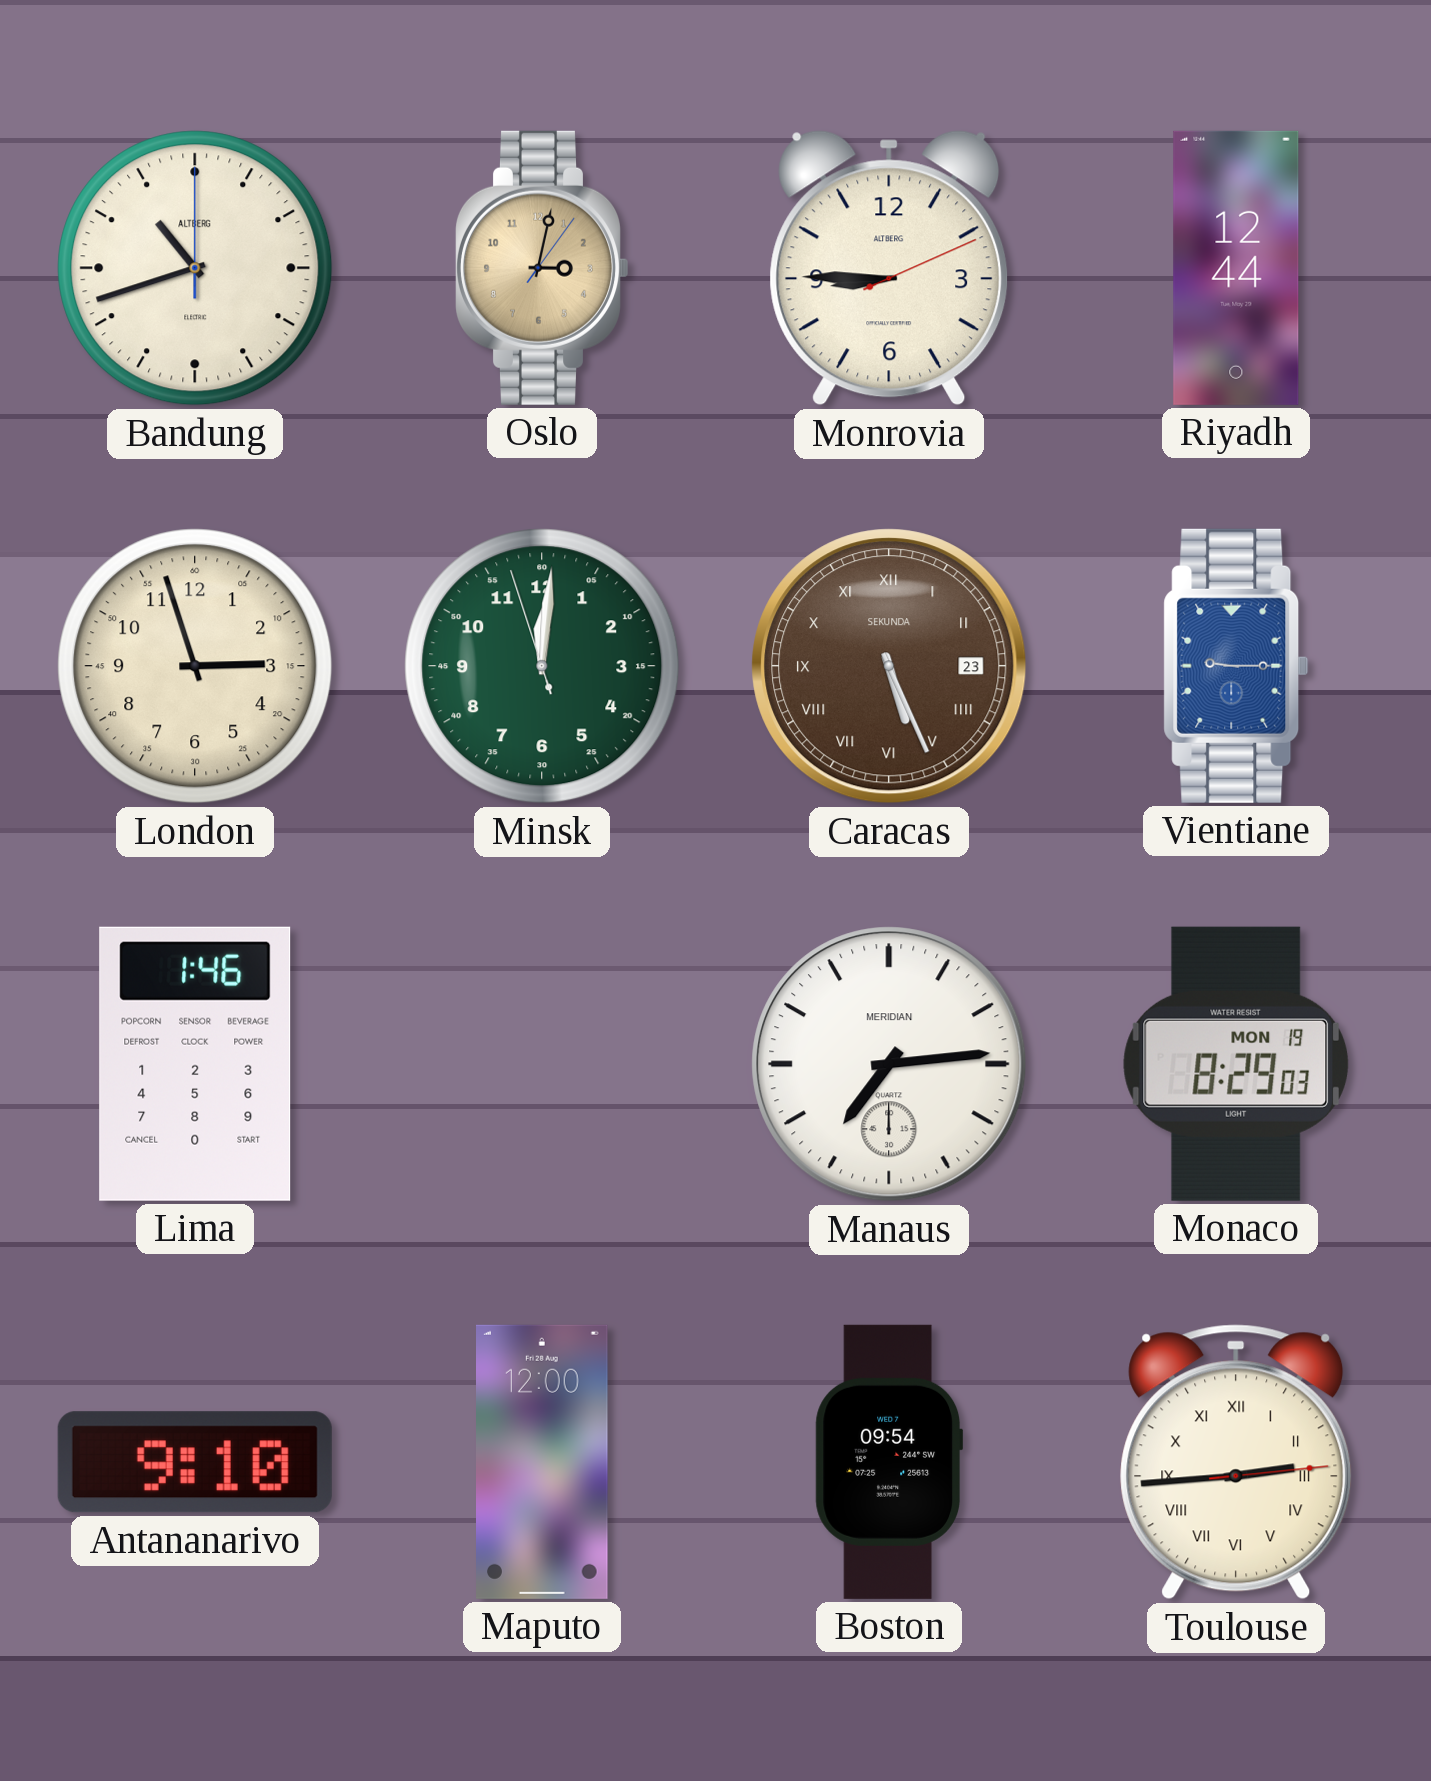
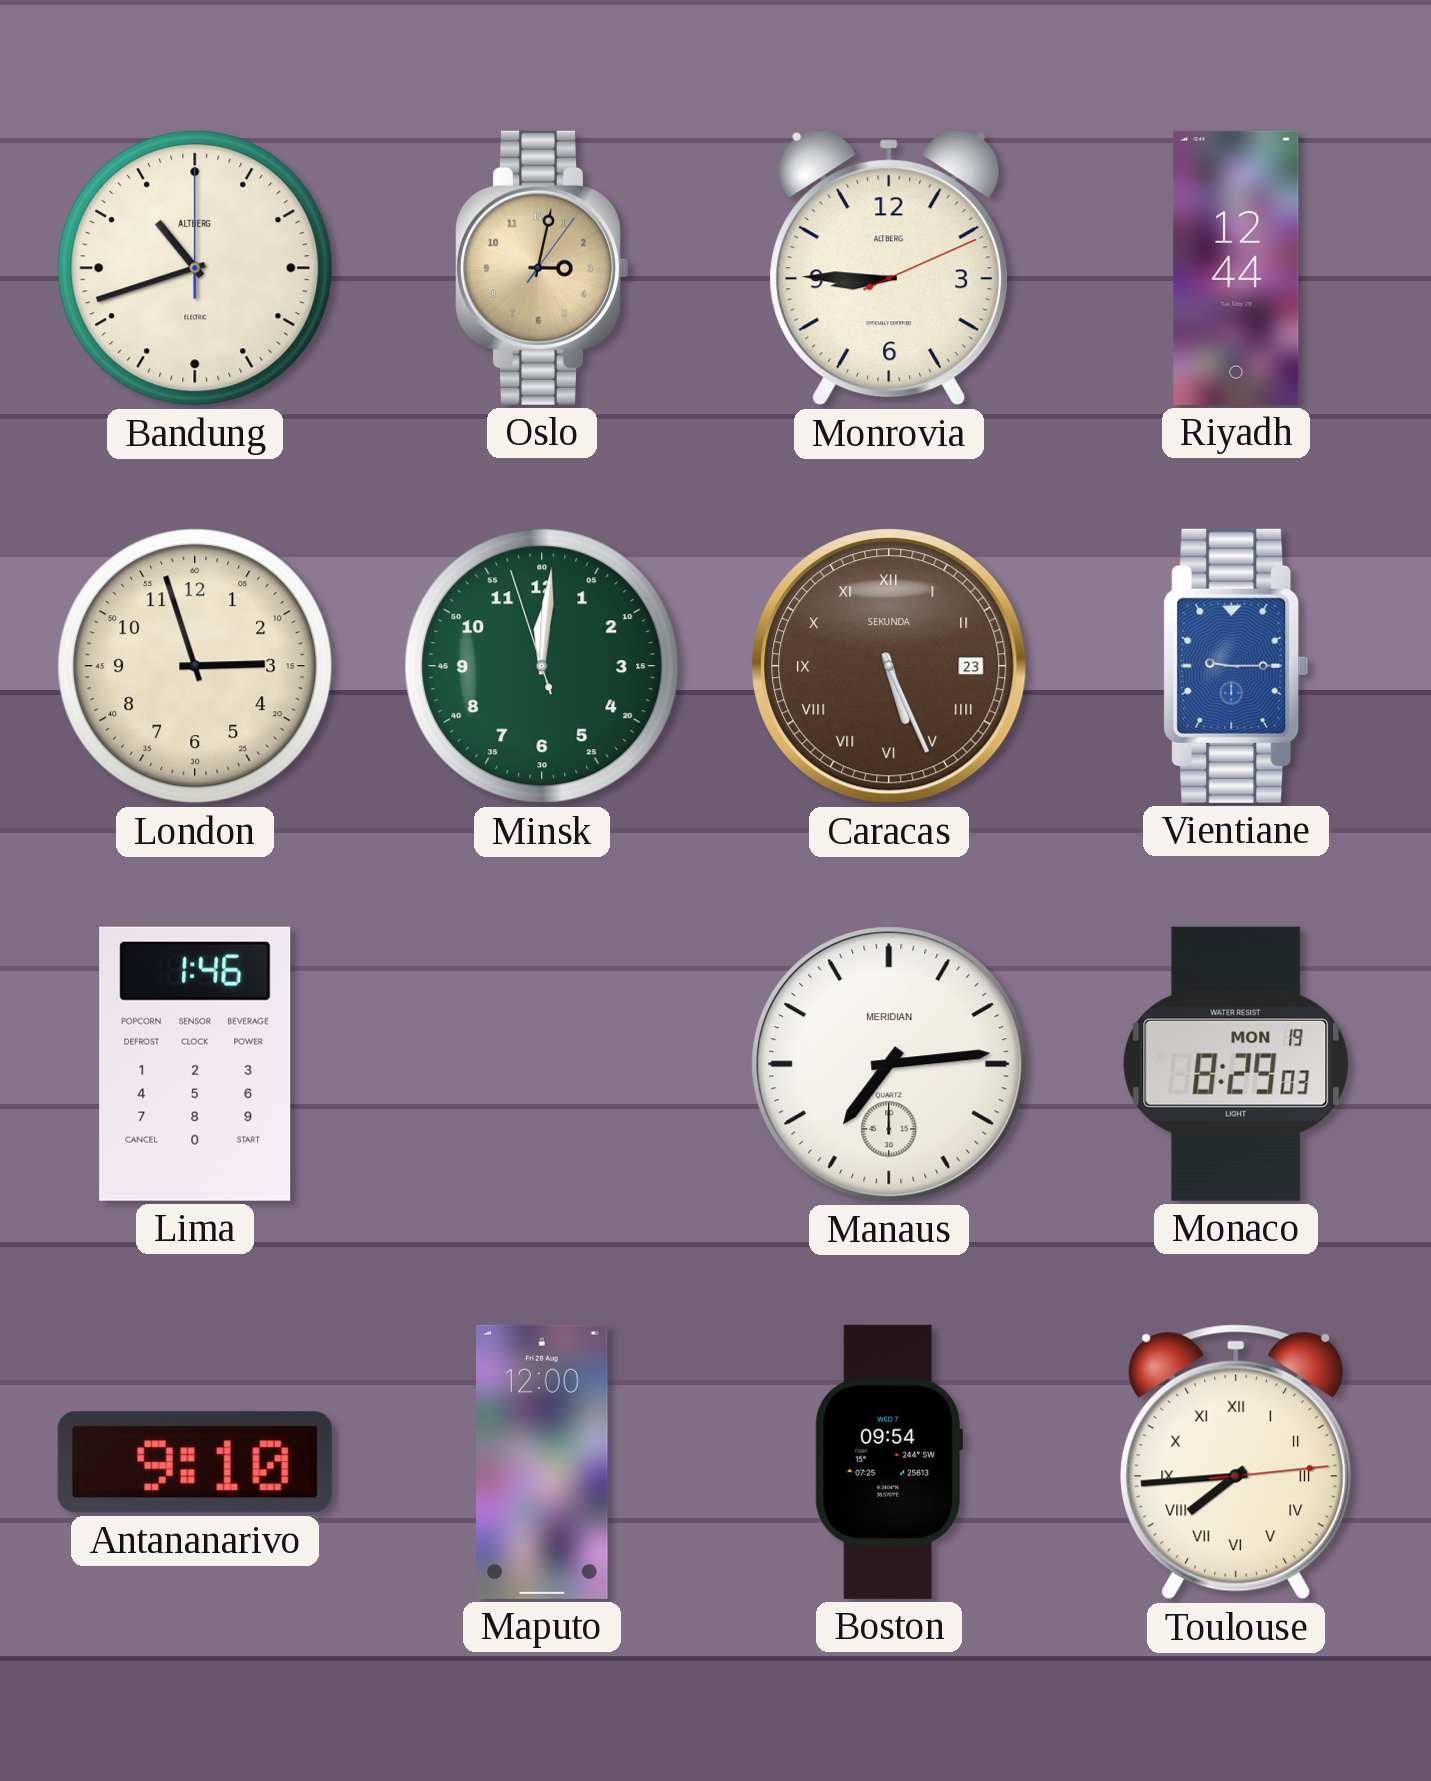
Toulouse: 2:44 -> 7:44 (1236, 1462)
